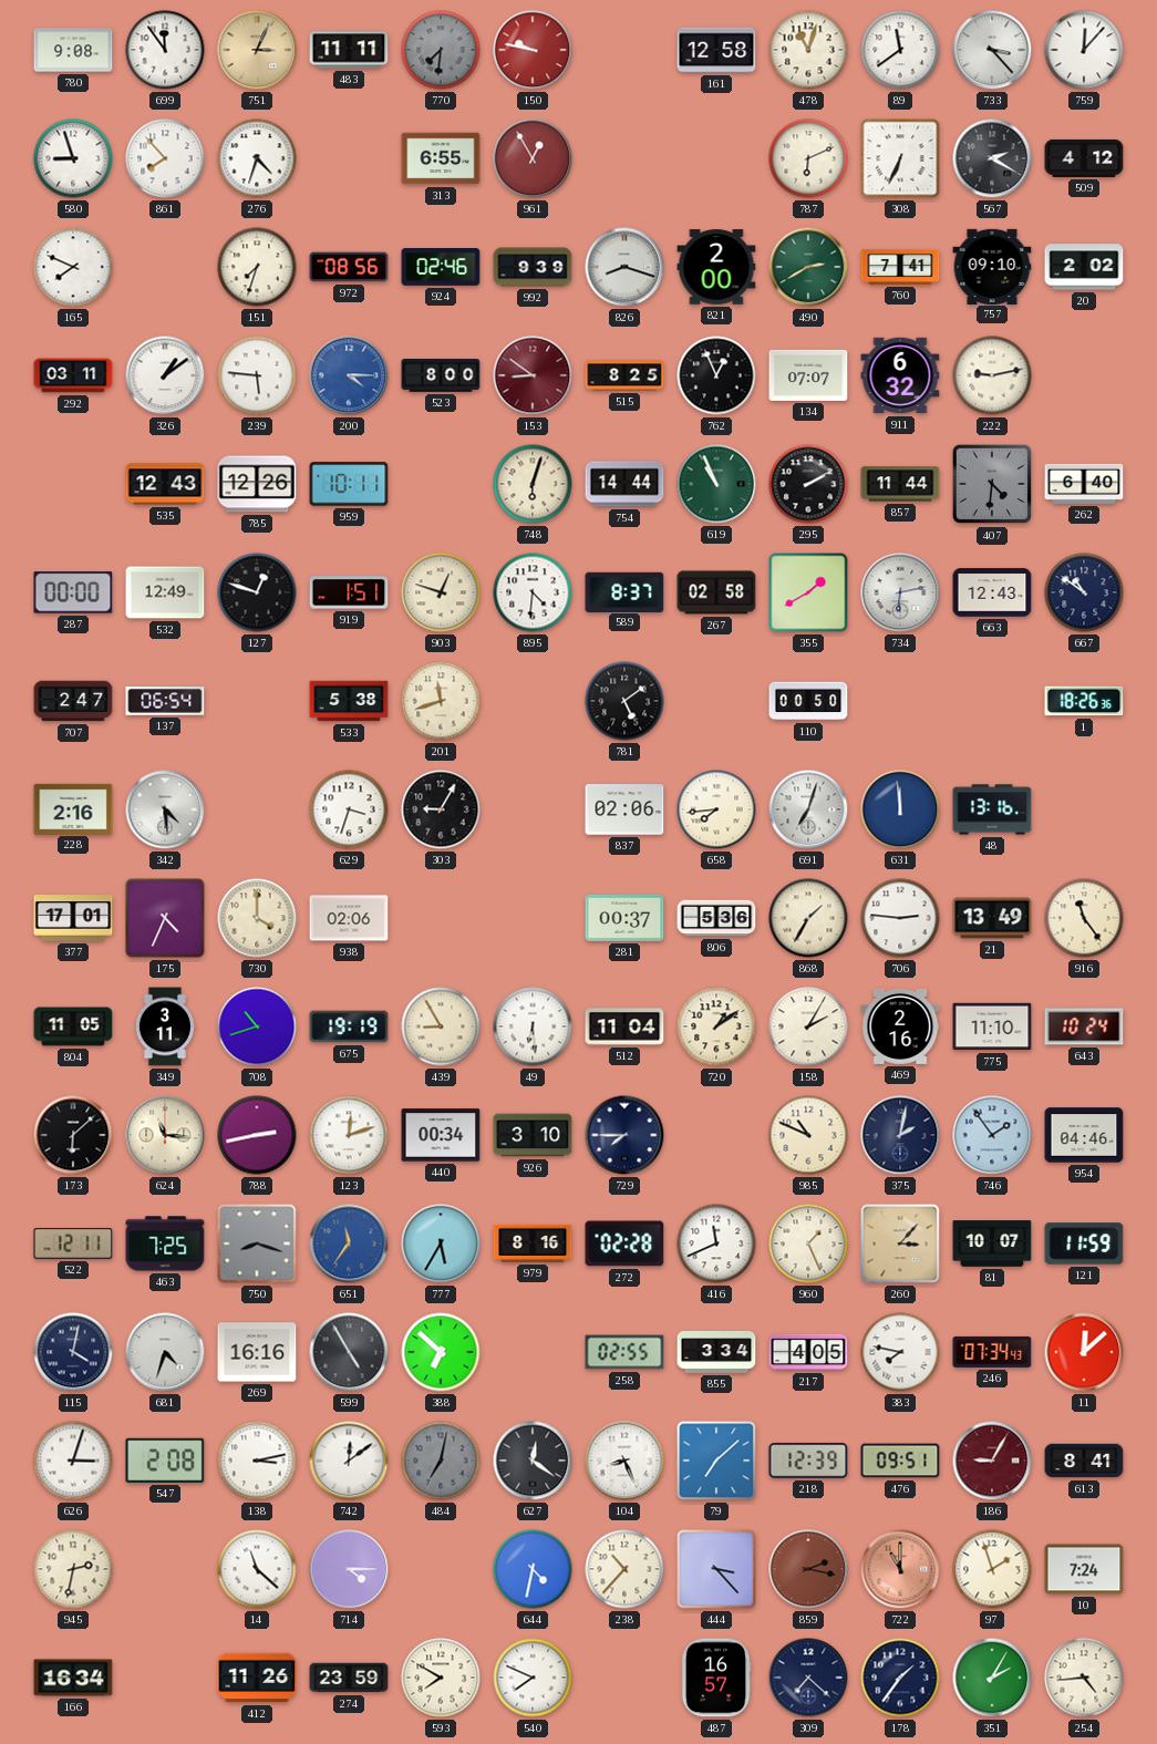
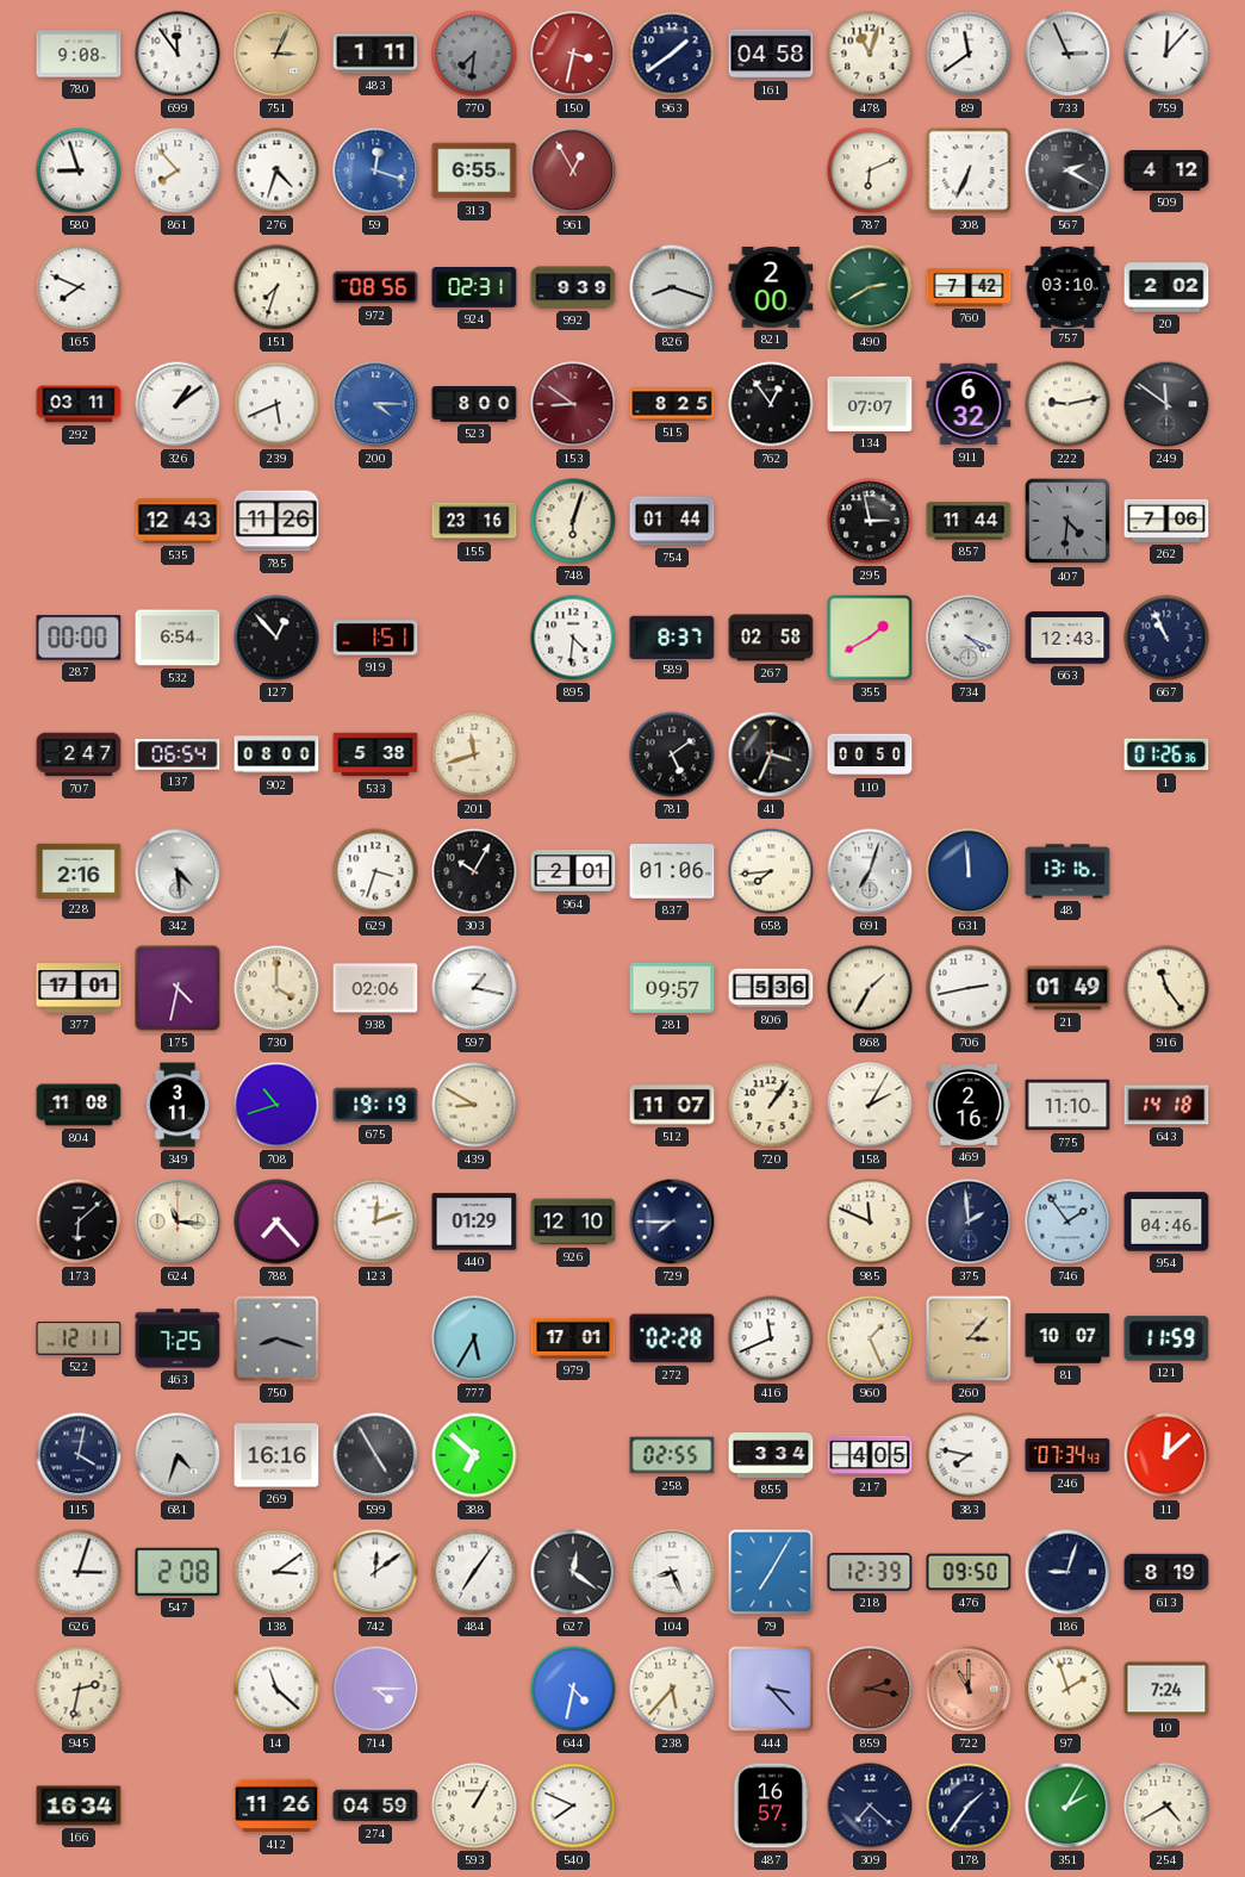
483: 11:11 -> 1:11 (375, 54)
150: 9:47 -> 3:32 (573, 54)
963: none -> 1:39 (672, 54)
161: 12:58 -> 04:58 (771, 54)
733: 3:23 -> 2:56 (1067, 54)
59: none -> 12:18 (375, 170)
924: 02:46 -> 02:31 (474, 288)
760: 7:41 -> 7:42 (969, 287)
757: 09:10 -> 03:10 (1067, 286)
239: 5:46 -> 5:41 (276, 404)
762: 12:56 -> 12:54 (771, 404)
249: none -> 11:51 (1166, 404)
785: 12:26 -> 11:26 (276, 521)
959: 10:11 -> none (349, 484)
155: none -> 23:16 (474, 521)
754: 14:44 -> 01:44 (672, 521)
619: 10:56 -> none (716, 484)
295: 2:10 -> 2:58 (870, 521)
262: 6:40 -> 7:06 (1166, 521)
532: 12:49 -> 6:54 (178, 638)
127: 12:48 -> 12:53 (276, 638)
903: 12:48 -> none (441, 592)
734: 6:13 -> 4:19 (969, 638)
667: 10:51 -> 10:56 (1166, 638)
902: none -> 08:00 (276, 754)
41: none -> 3:34 (771, 754)
1: 18:26 -> 01:26 (1166, 754)
303: 9:05 -> 10:05 (474, 871)
964: none -> 2:01 (573, 871)
837: 02:06 -> 01:06 (672, 871)
175: 4:34 -> 4:32 (178, 988)
597: none -> 1:17 (474, 988)
281: 00:37 -> 09:57 (672, 988)
706: 2:46 -> 2:43 (969, 988)
21: 13:49 -> 01:49 (1067, 988)
804: 11:05 -> 11:08 (79, 1105)
439: 8:55 -> 8:50 (474, 1105)
49: 6:29 -> none (533, 1026)
512: 11:04 -> 11:07 (672, 1105)
720: 1:09 -> 1:06 (771, 1105)
643: 10:24 -> 14:18 (1166, 1105)
788: 2:43 -> 7:23 (276, 1222)
440: 00:34 -> 01:29 (474, 1222)
926: 3:10 -> 12:10 (573, 1222)
985: 10:49 -> 11:49 (870, 1222)
375: 2:02 -> 1:59 (969, 1222)
651: 11:36 -> none (349, 1243)
979: 8:16 -> 17:01 (573, 1338)
138: 3:13 -> 3:09 (276, 1572)
484: 7:02 -> 7:06 (474, 1572)
484 dial: grey -> white (474, 1572)
79: 7:08 -> 7:05 (771, 1572)
476: 09:51 -> 09:50 (969, 1572)
186: 9:05 -> 9:03 (1067, 1572)
186 dial: burgundy -> navy (1067, 1572)
613: 8:41 -> 8:19 (1166, 1572)
238: 10:37 -> 5:37 (672, 1689)
274: 23:59 -> 04:59 (375, 1805)
593: 7:50 -> 1:05 (474, 1805)
254: 4:44 -> 4:40 (1166, 1805)
